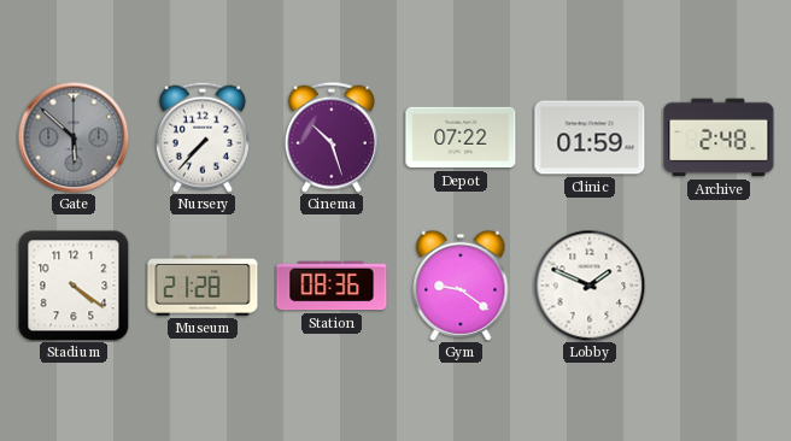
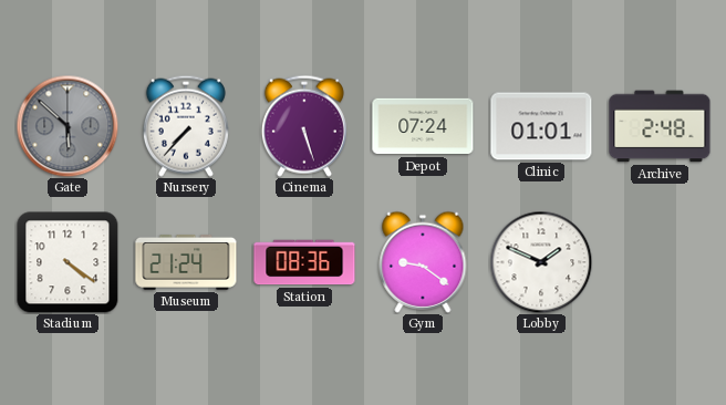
Cinema: 10:27 -> 5:27 (304, 126)
Depot: 07:22 -> 07:24 (423, 126)
Clinic: 01:59 -> 01:01 (541, 126)
Museum: 21:28 -> 21:24 (186, 262)
